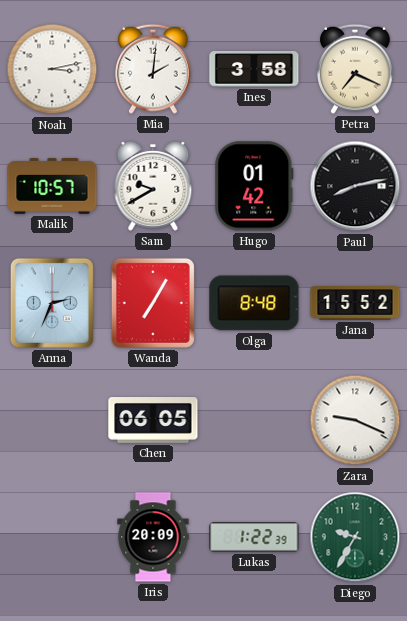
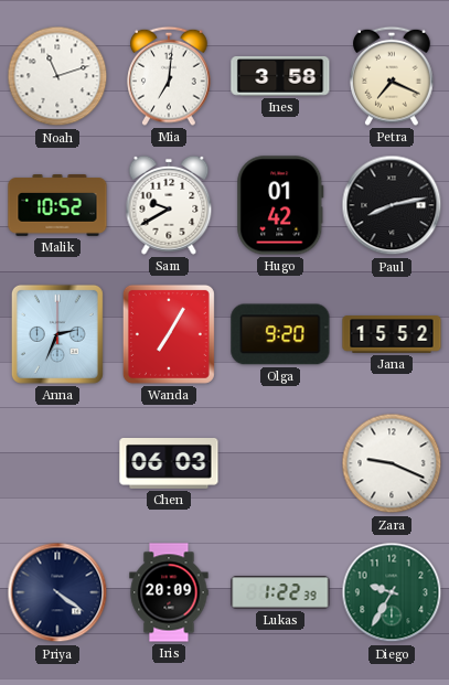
Noah: 3:13 -> 11:12 (57, 76)
Mia: 2:01 -> 7:01 (169, 76)
Malik: 10:57 -> 10:52 (57, 206)
Olga: 8:48 -> 9:20 (280, 334)
Chen: 06:05 -> 06:03 (169, 464)
Priya: none -> 4:21 (57, 592)
